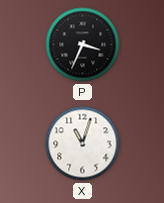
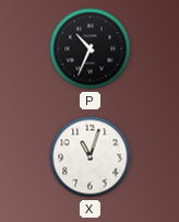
P: 3:34 -> 10:34 (91, 49)
